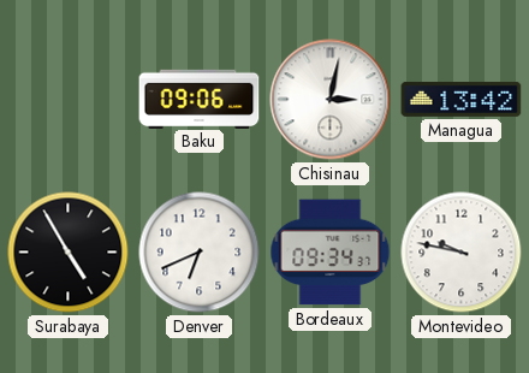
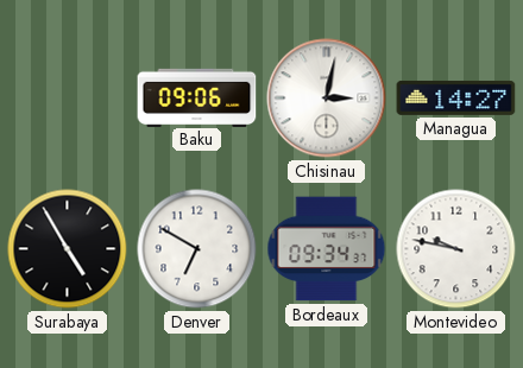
Managua: 13:42 -> 14:27 (456, 97)
Denver: 6:41 -> 6:50 (197, 249)
